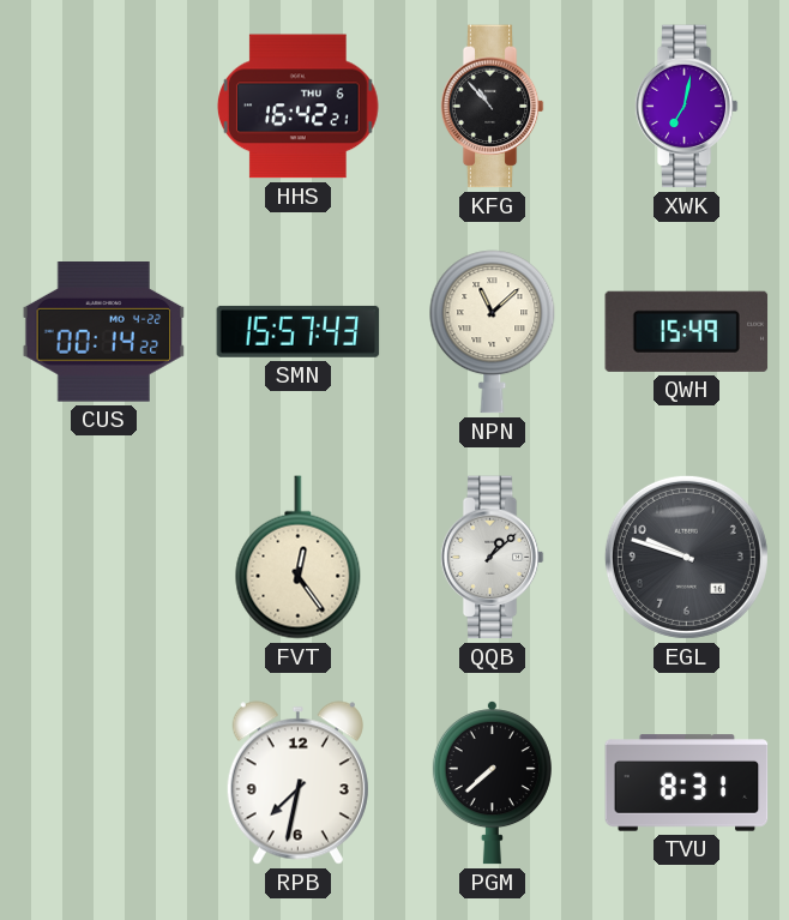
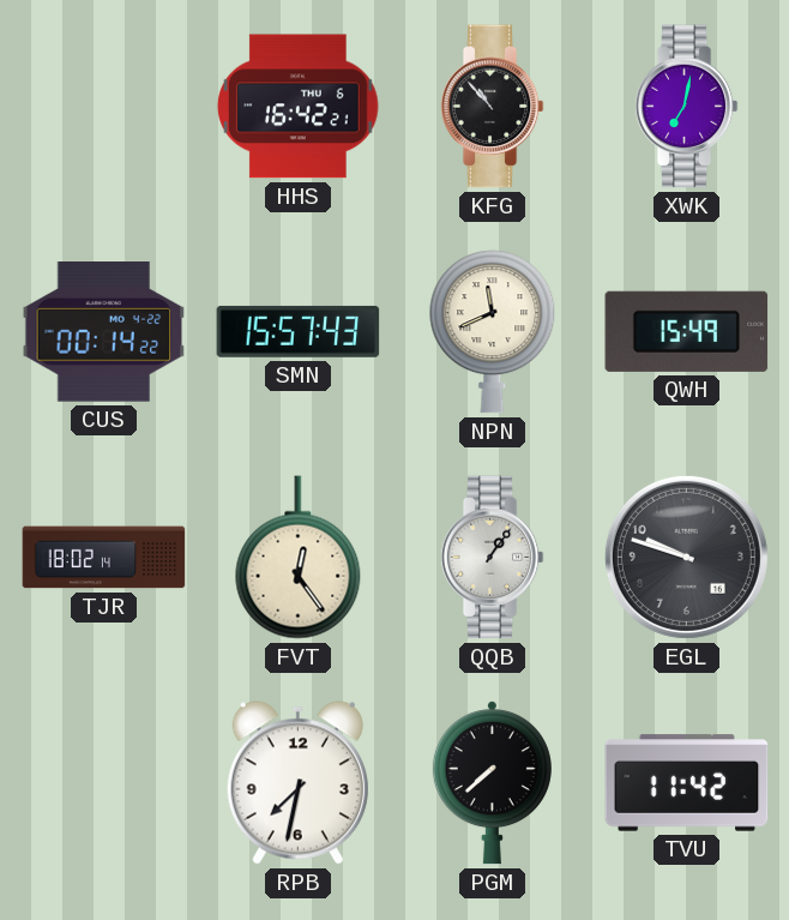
NPN: 11:08 -> 11:41 (493, 332)
TJR: none -> 18:02 (104, 558)
QQB: 1:08 -> 1:06 (492, 558)
TVU: 8:31 -> 11:42 (687, 783)
